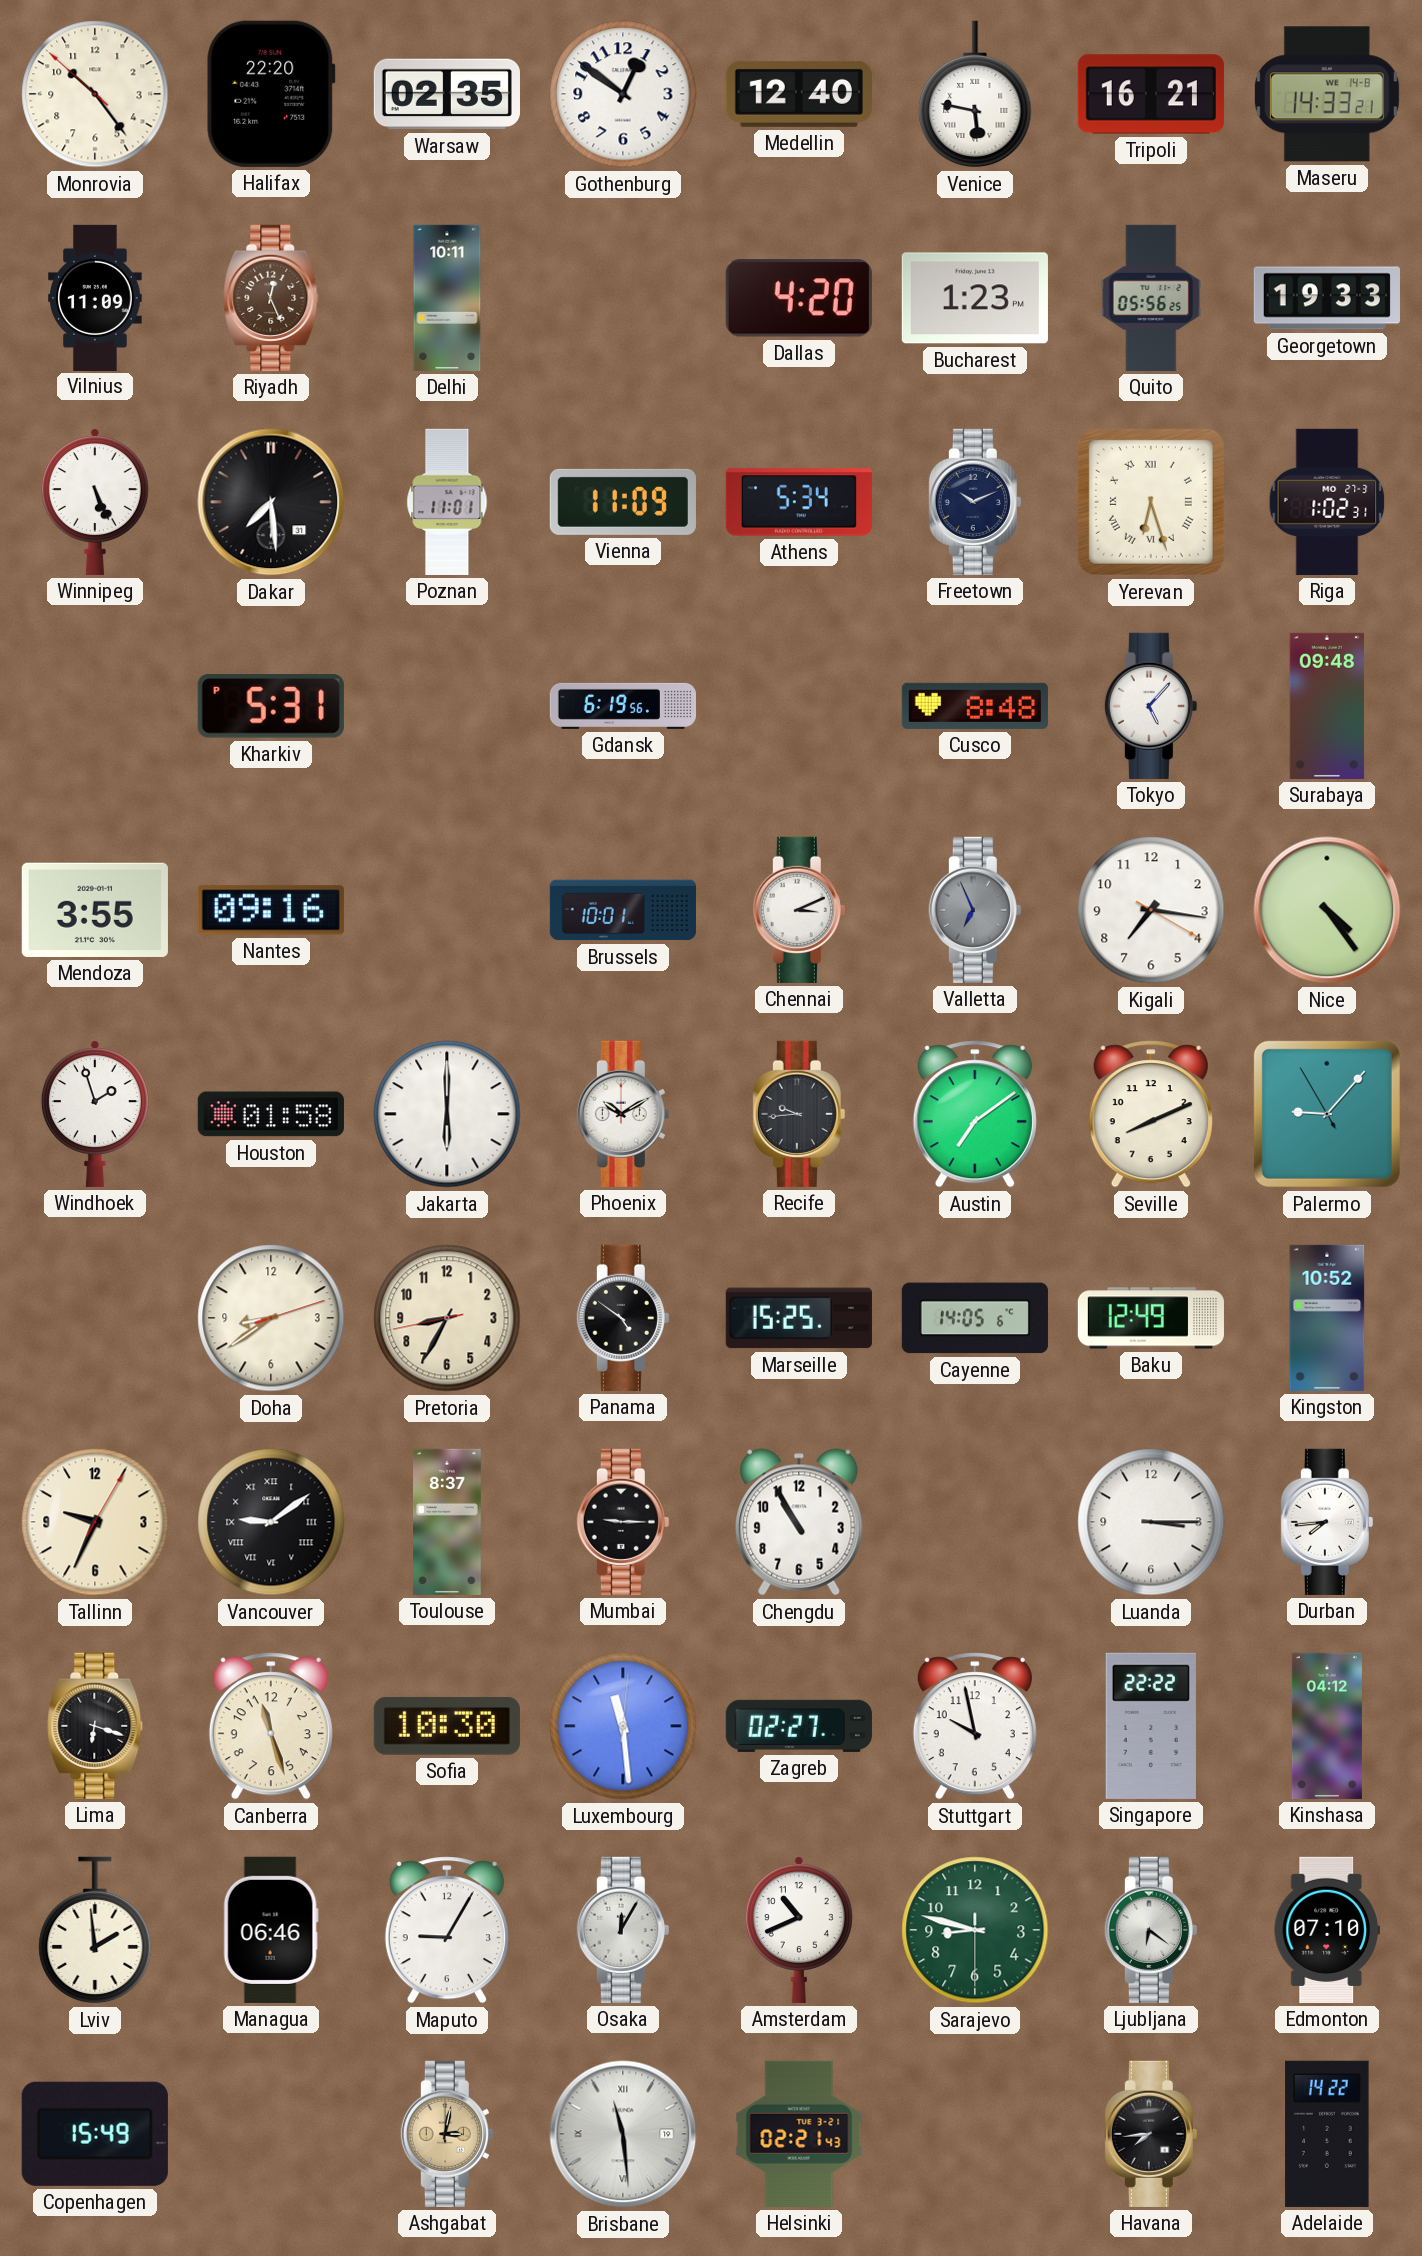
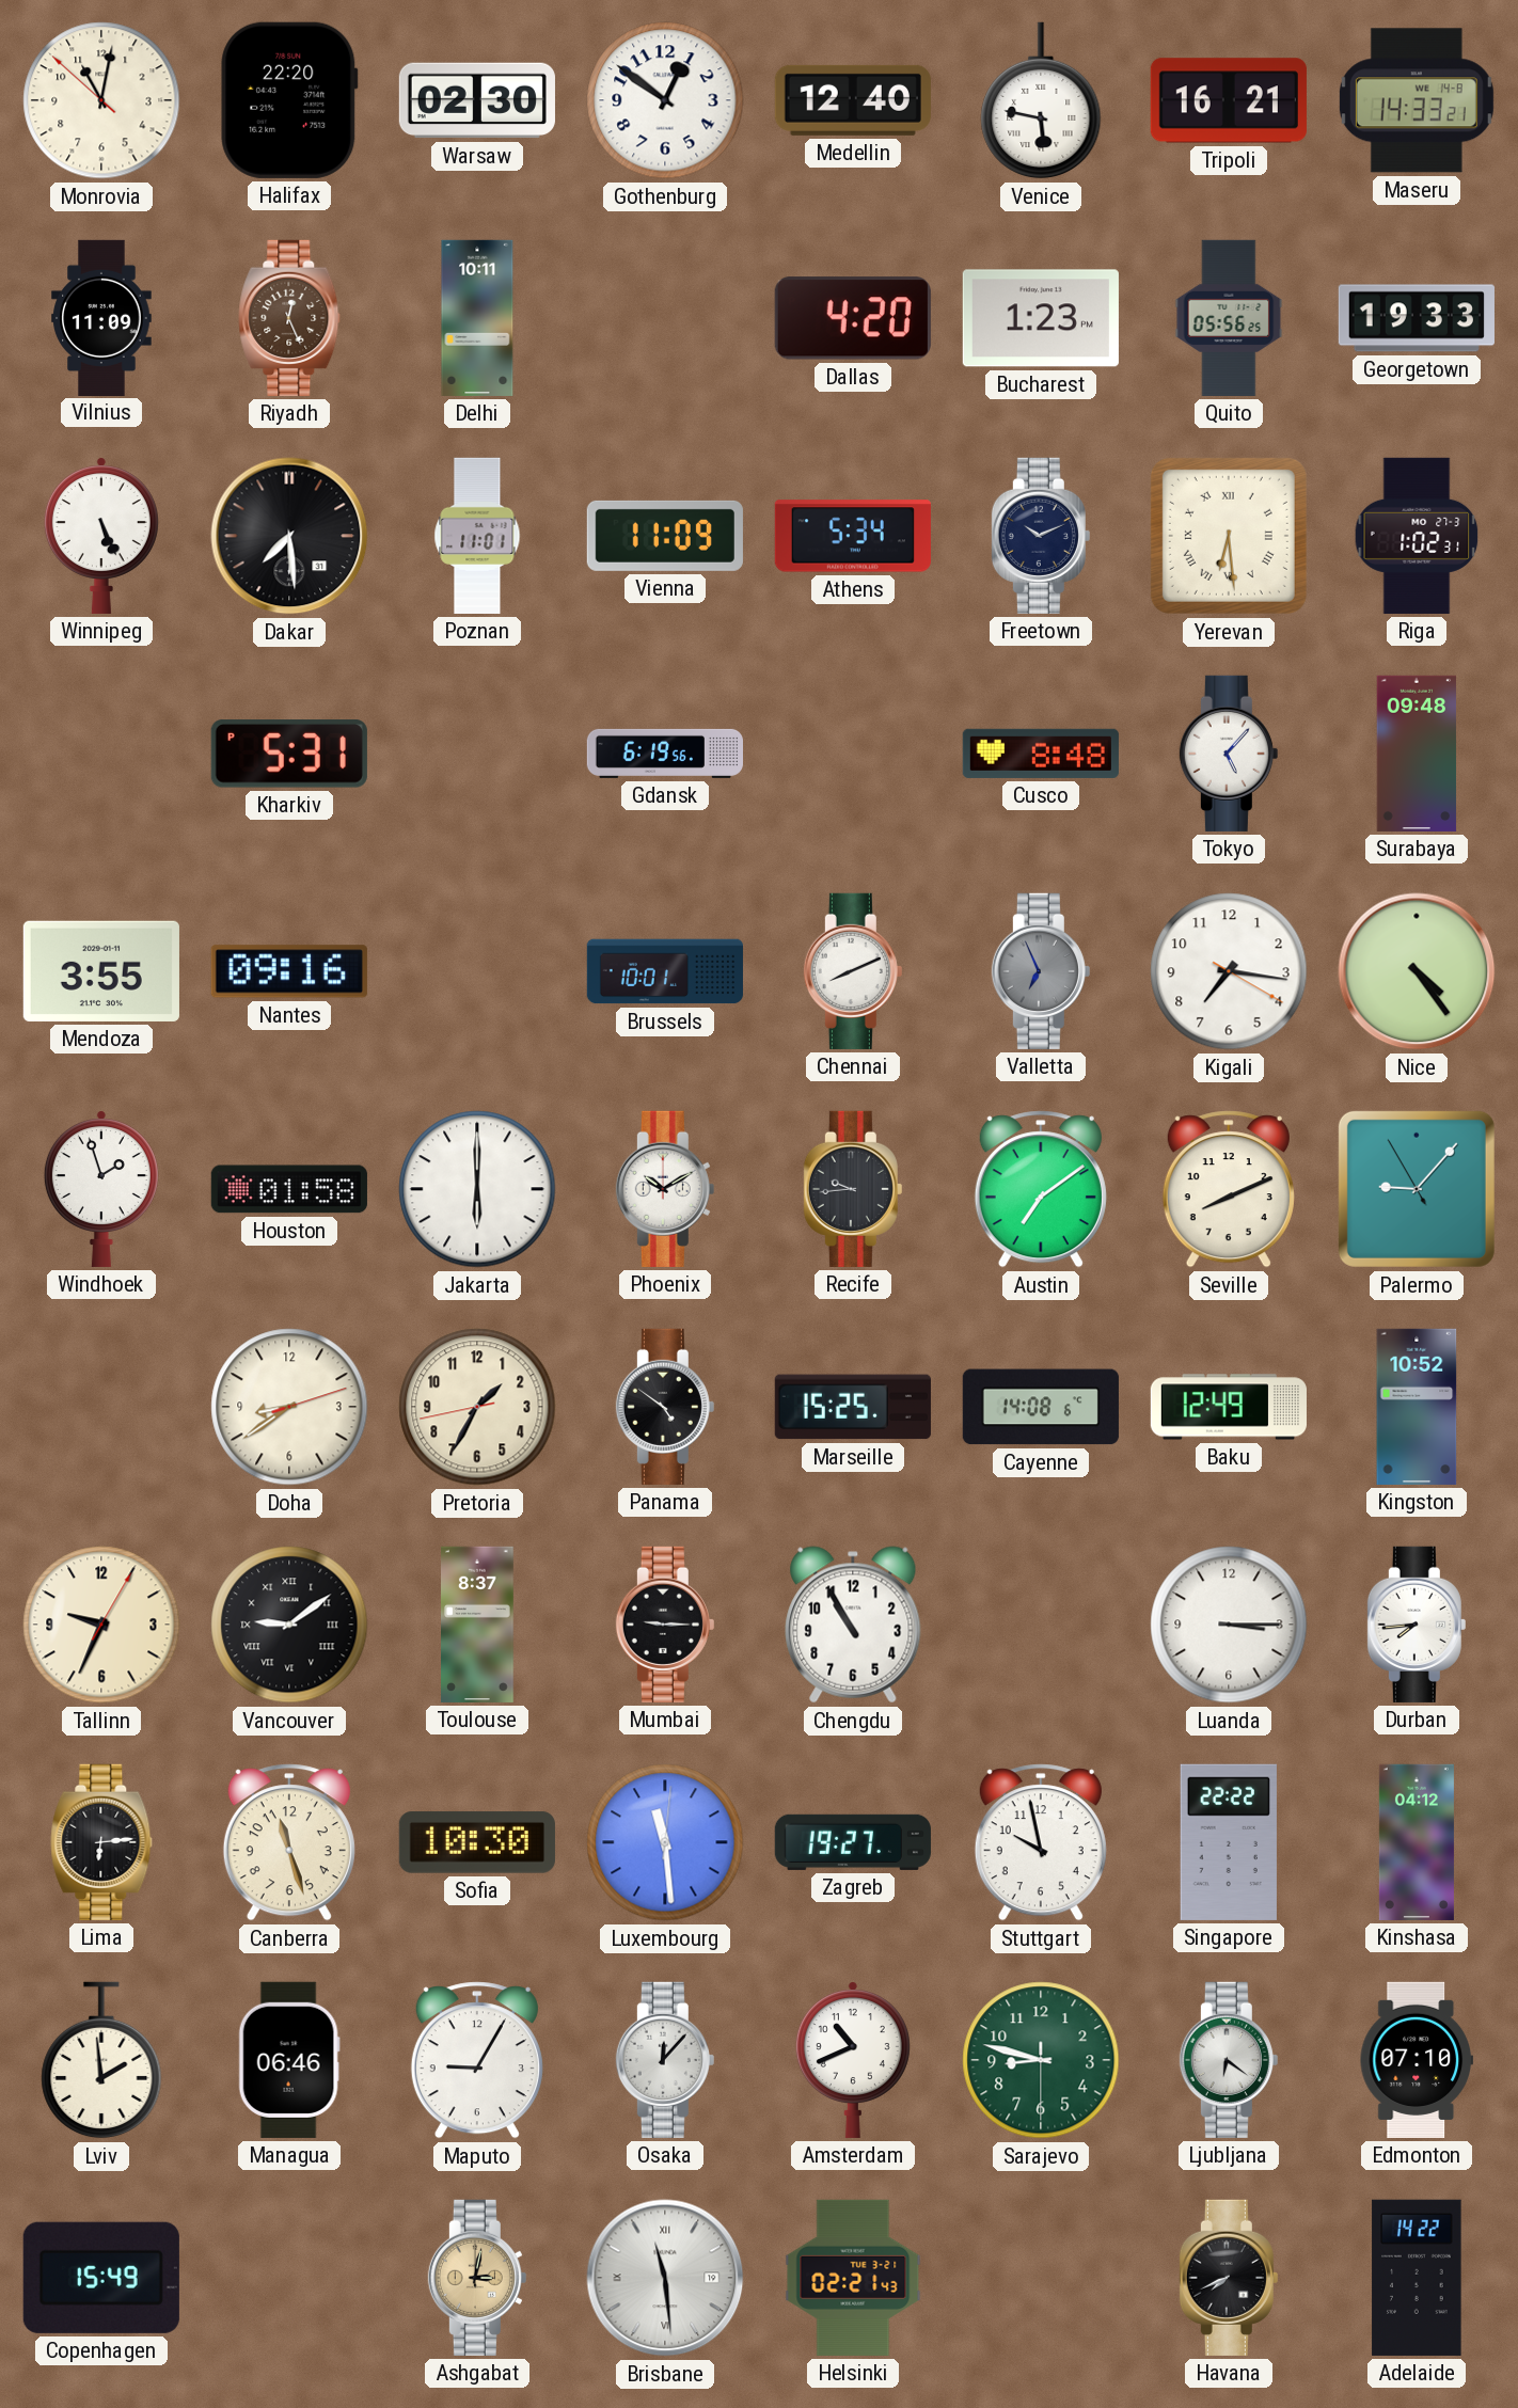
Monrovia: 10:23 -> 11:01 (101, 100)
Warsaw: 02:35 -> 02:30 (477, 100)
Yerevan: 6:27 -> 6:29 (1229, 536)
Chennai: 3:11 -> 8:11 (853, 971)
Pretoria: 8:34 -> 1:34 (477, 1407)
Cayenne: 14:05 -> 14:08 (1041, 1407)
Lima: 6:18 -> 6:14 (101, 1842)
Zagreb: 02:27 -> 19:27 (853, 1842)
Osaka: 12:05 -> 12:07 (665, 2060)
Havana: 7:44 -> 7:41 (1229, 2278)
